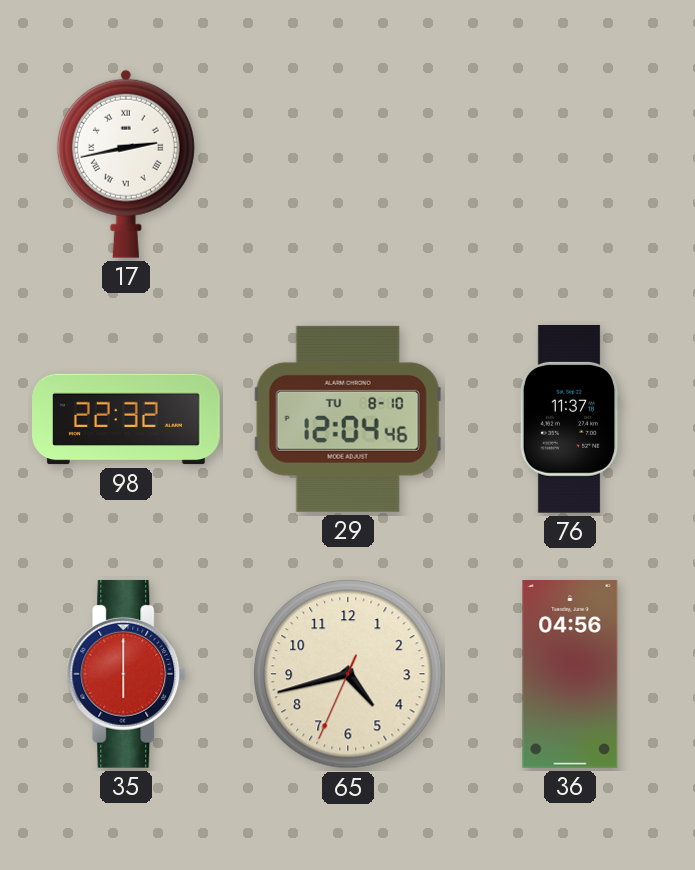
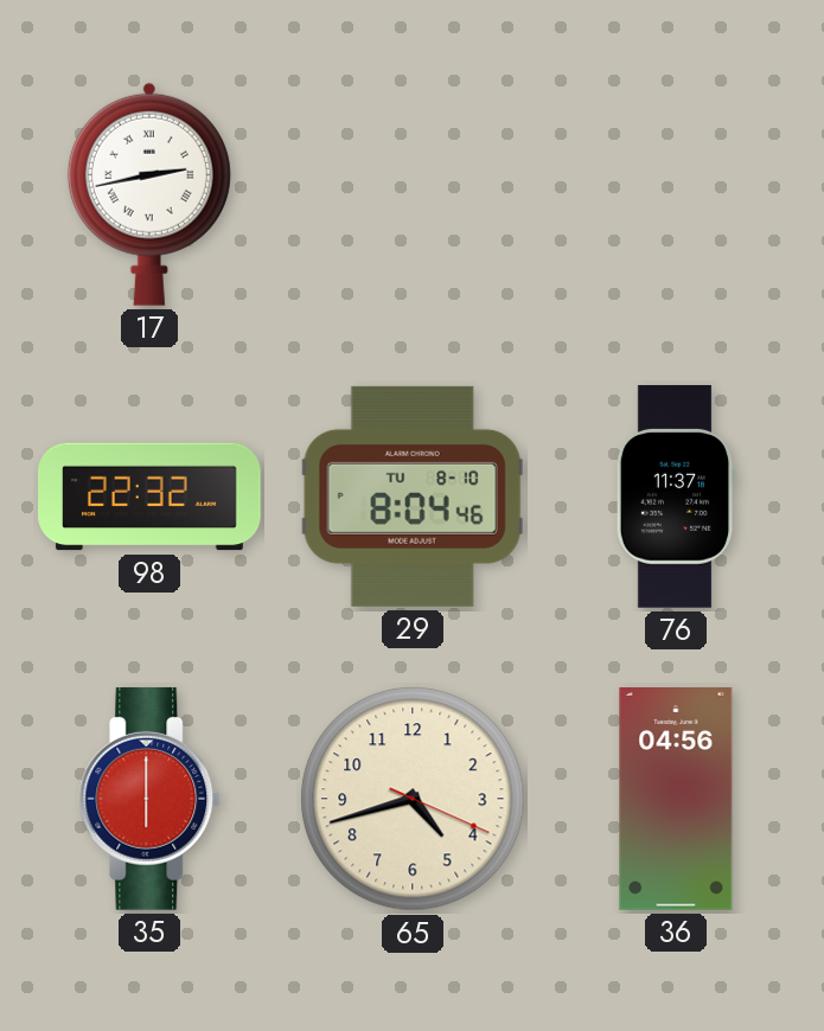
29: 12:04 -> 8:04 (413, 497)
65: 4:42:34 -> 4:42:19 (413, 799)
